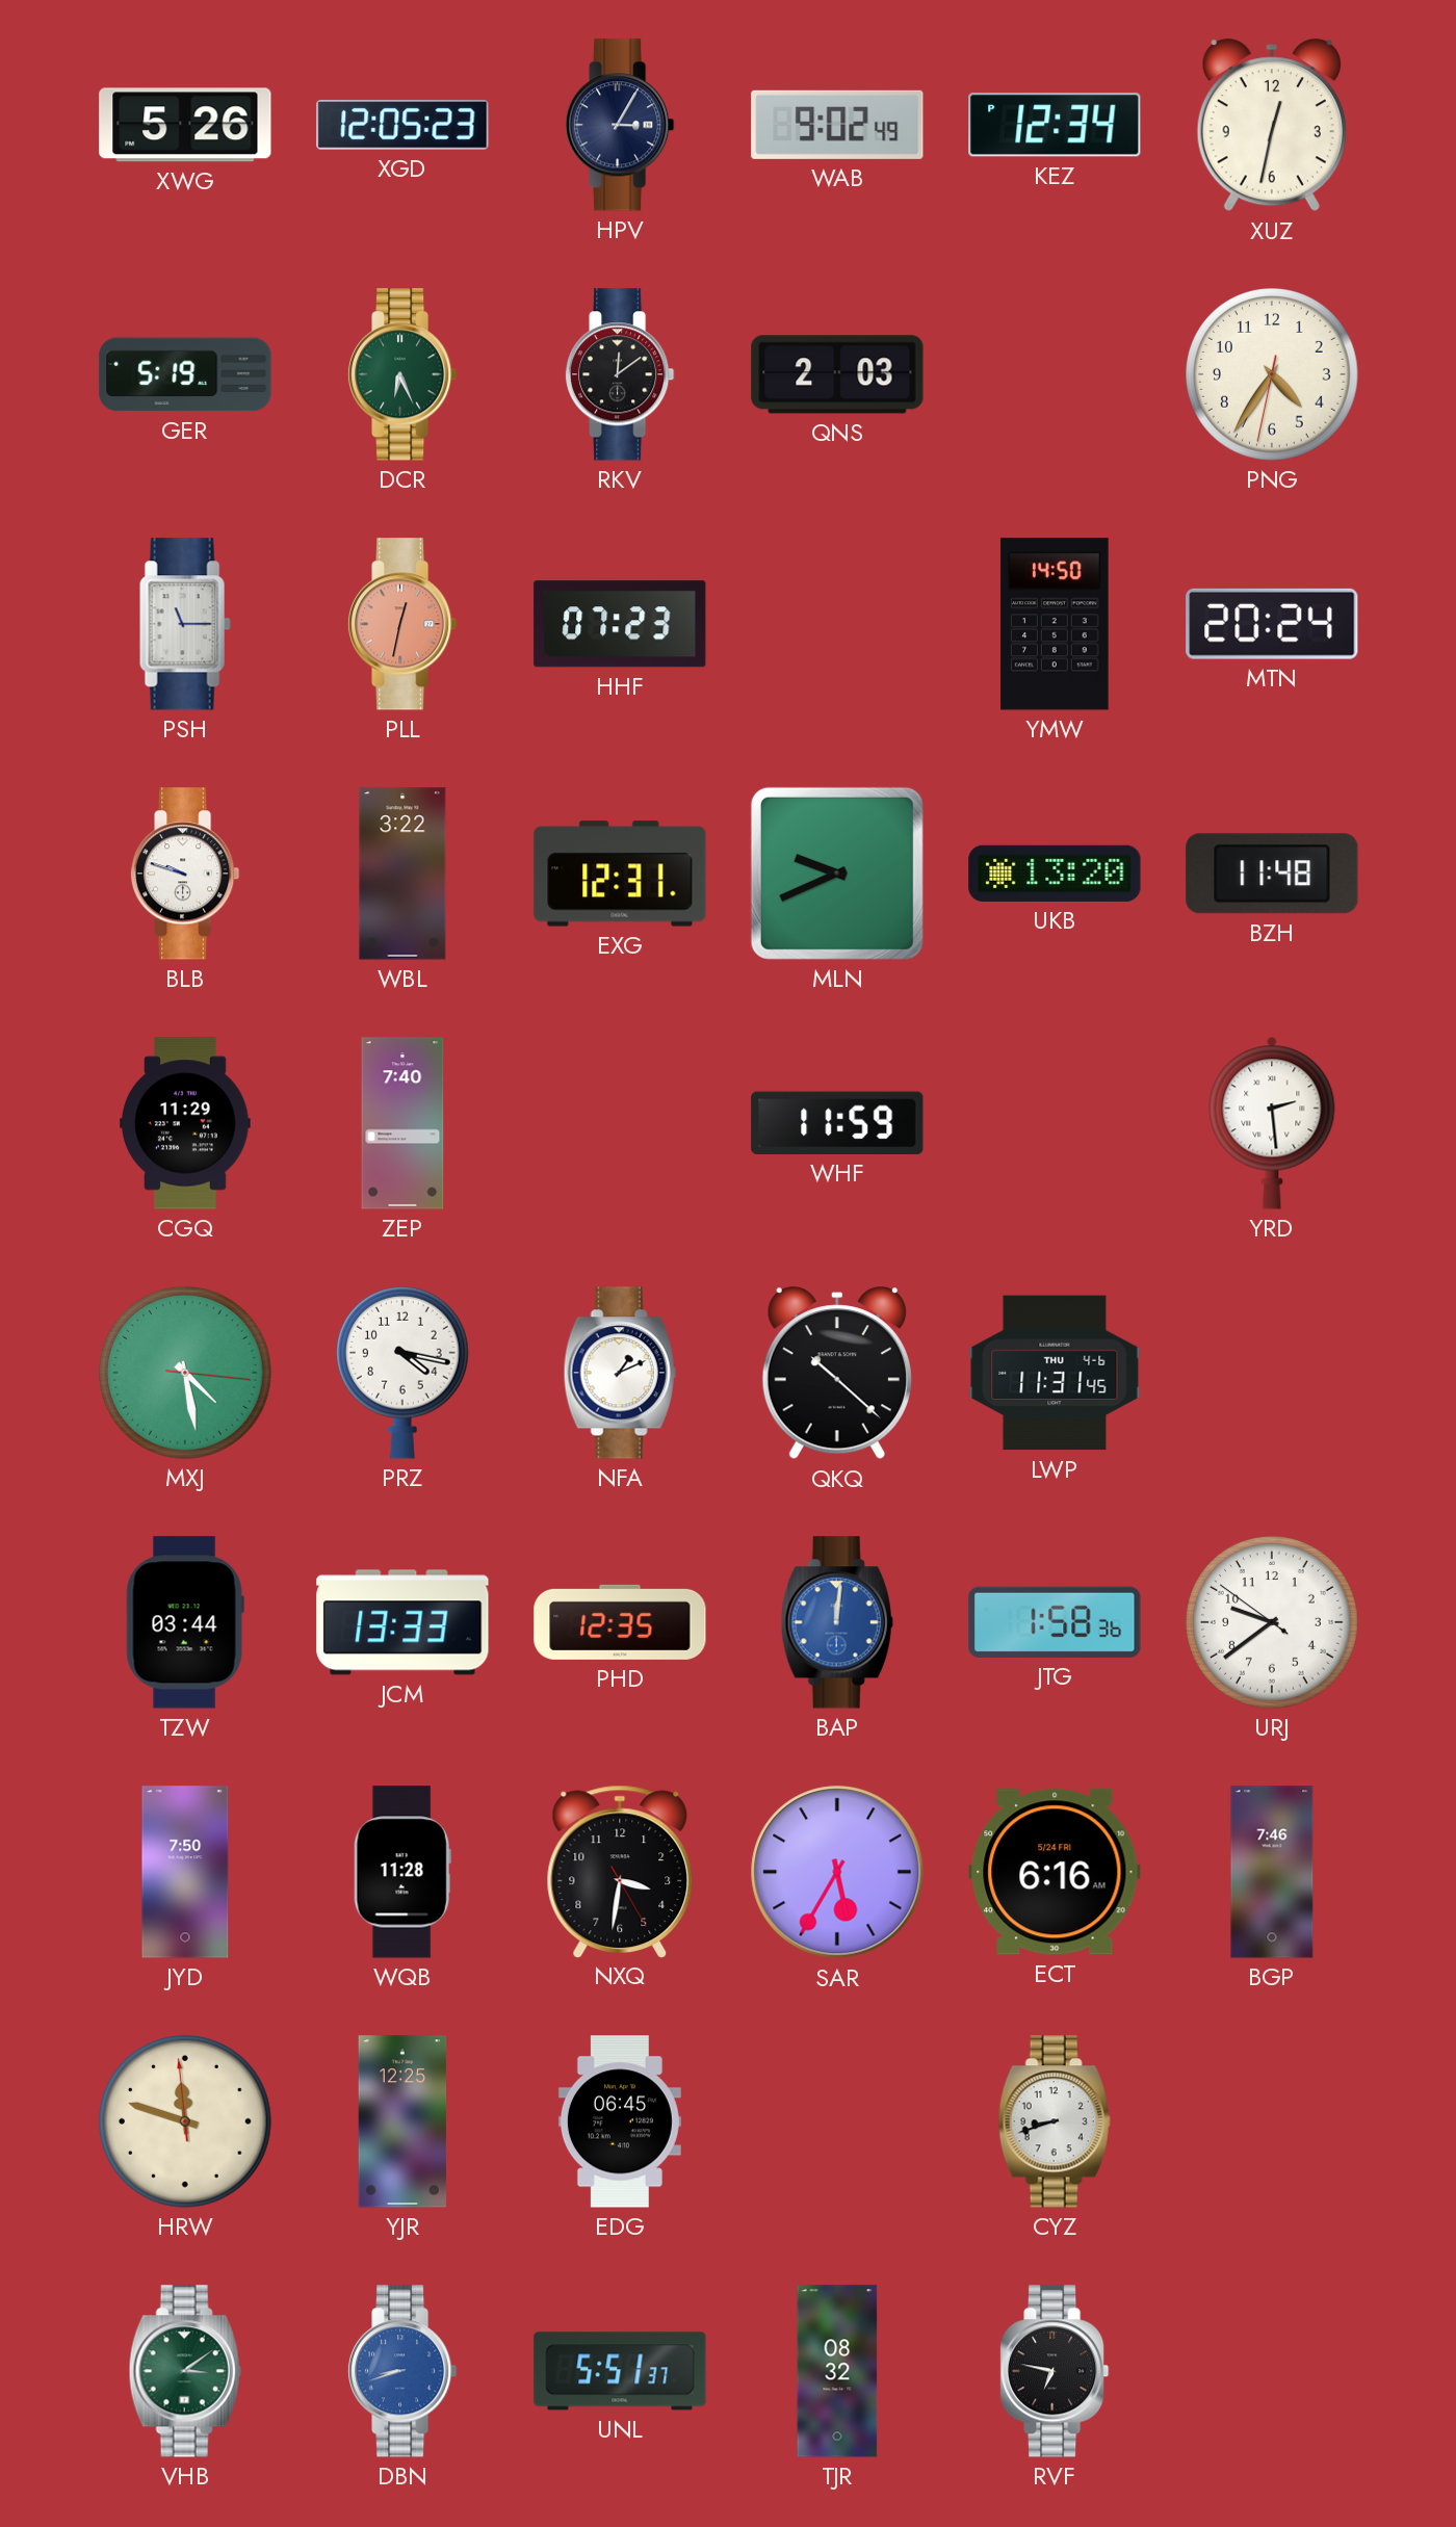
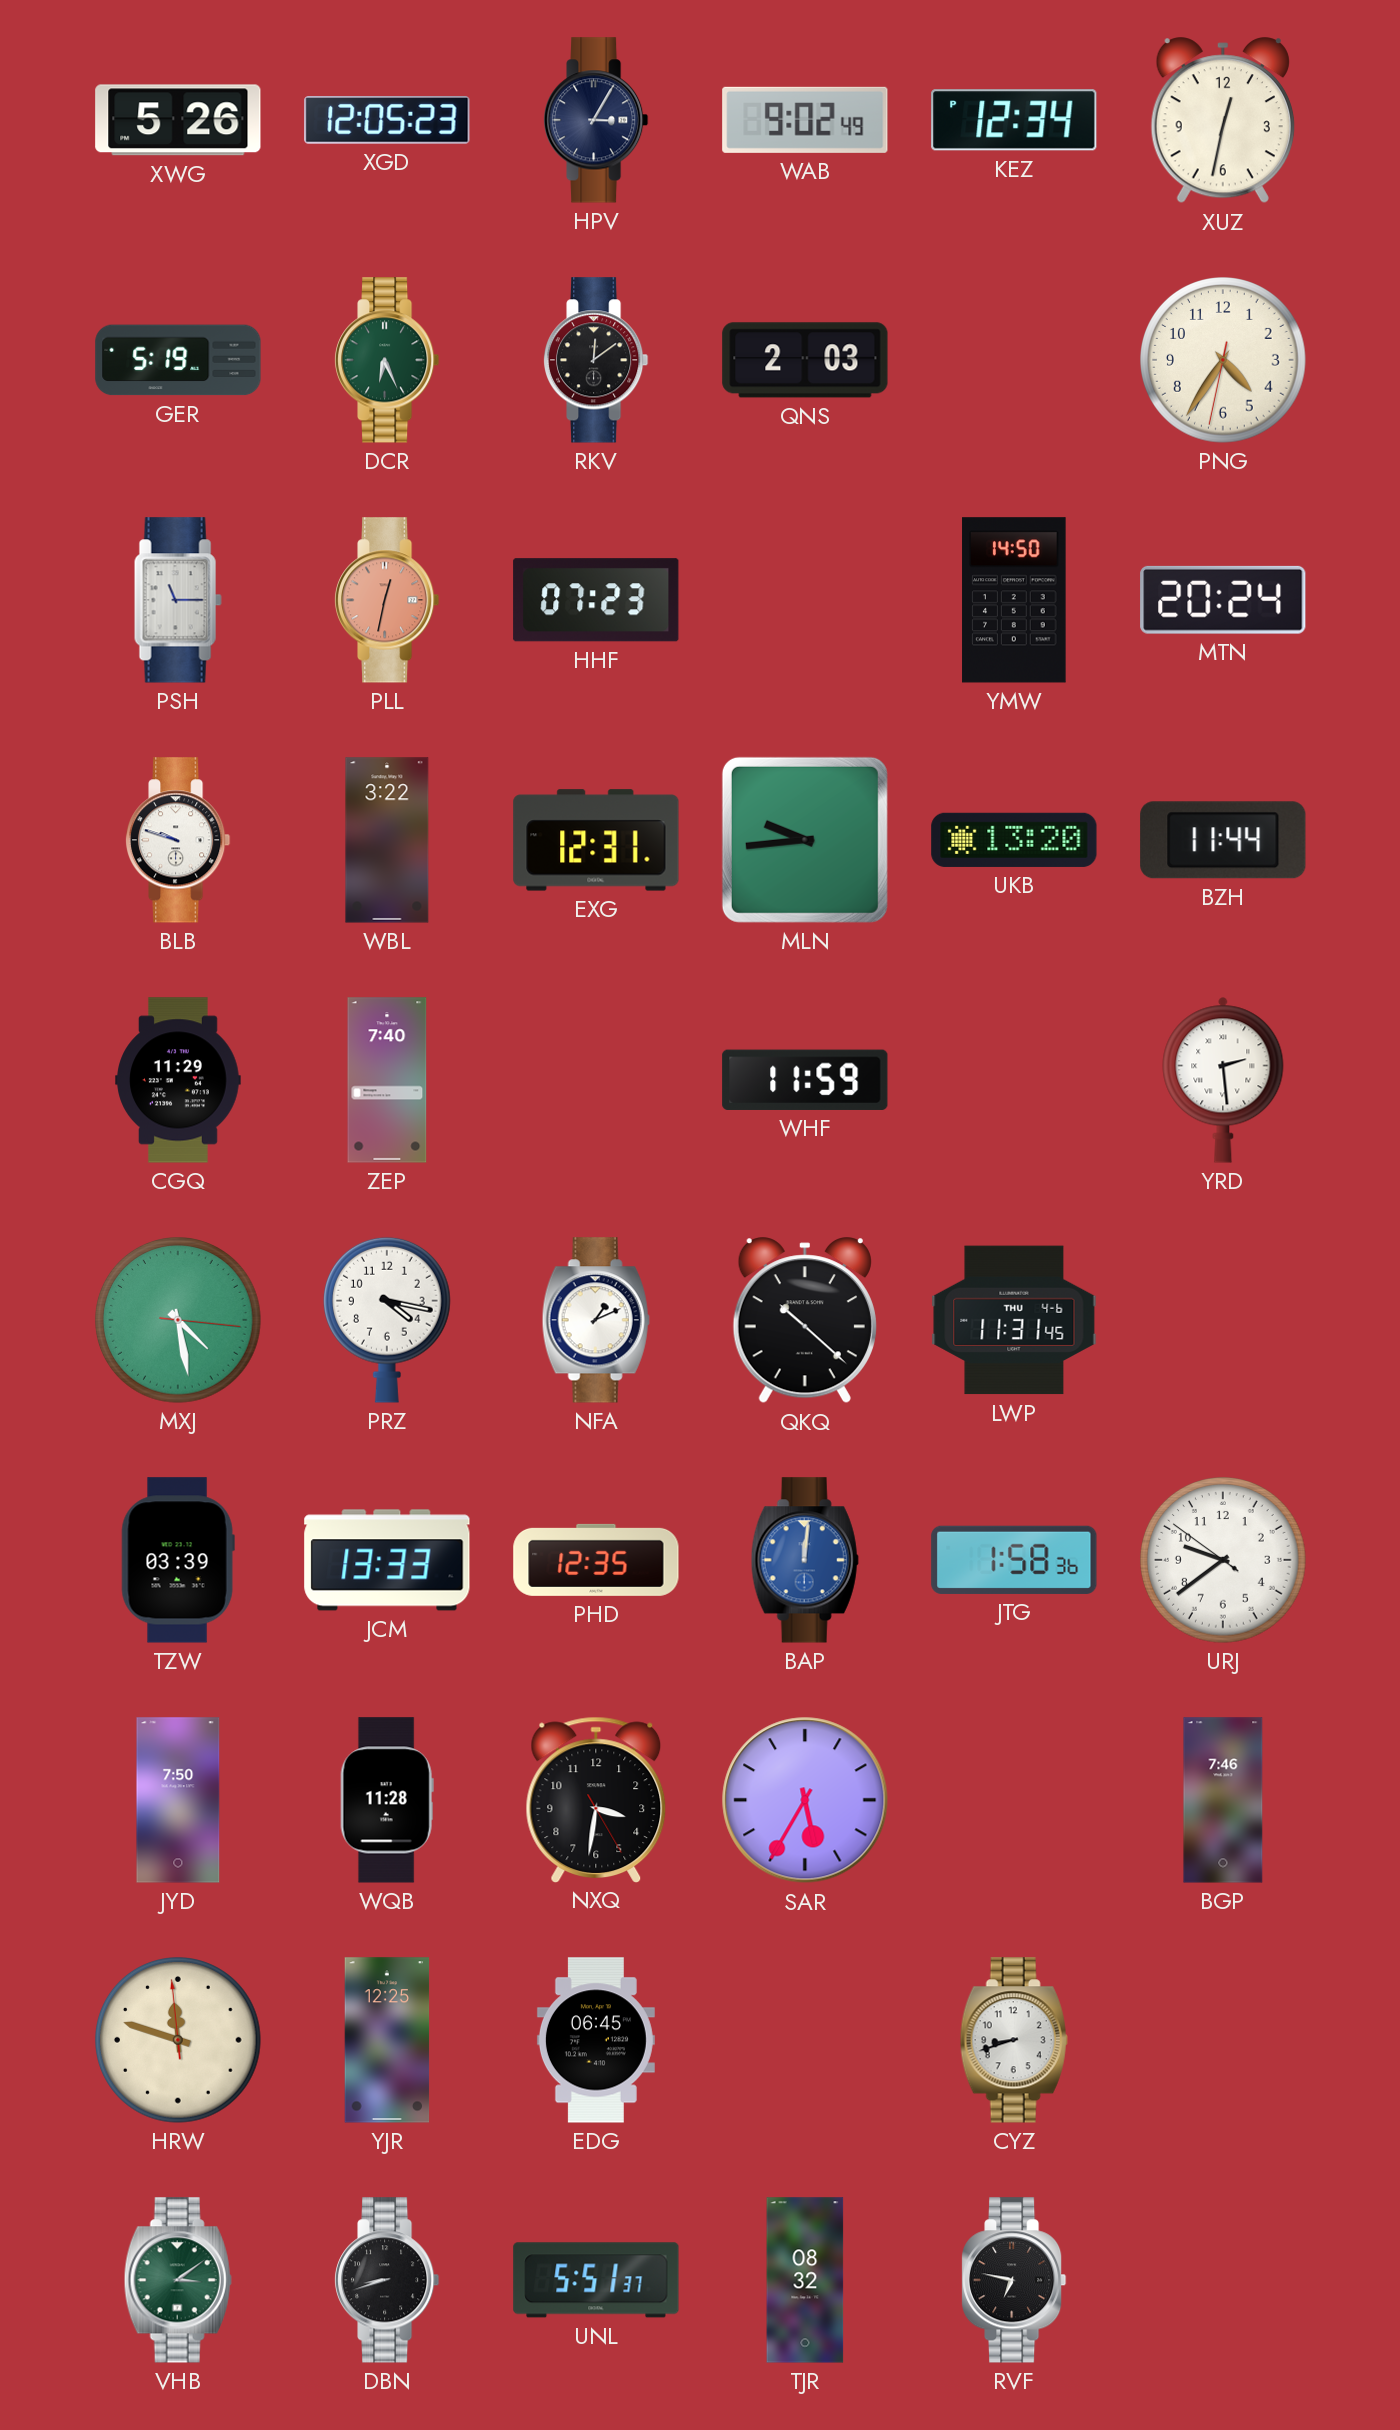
MLN: 9:41 -> 9:44 (805, 840)
BZH: 11:48 -> 11:44 (1223, 840)
TZW: 03:44 -> 03:39 (178, 1560)
ECT: 6:16 -> none (1055, 1872)
DBN dial: blue -> black (387, 2280)
